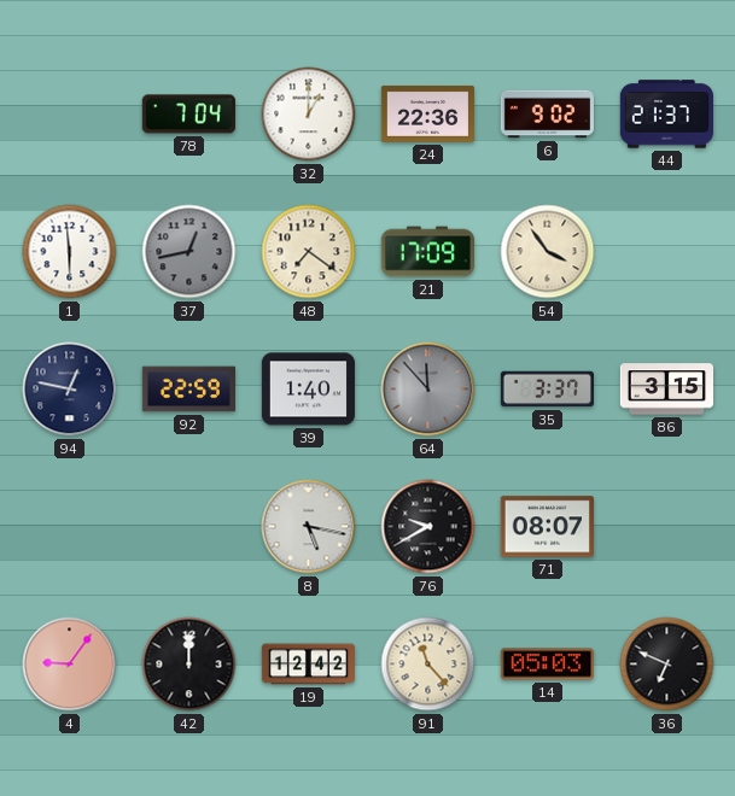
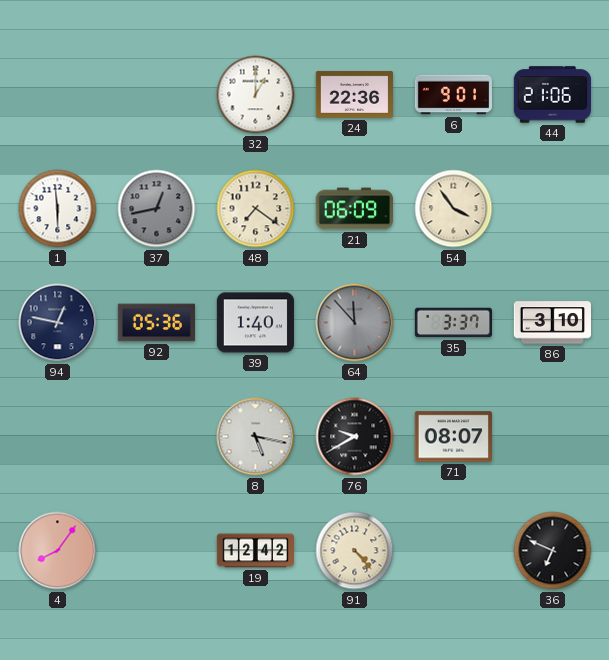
78: 7:04 -> none (188, 115)
6: 9:02 -> 9:01 (453, 95)
44: 21:37 -> 21:06 (552, 95)
21: 17:09 -> 06:09 (354, 209)
92: 22:59 -> 05:36 (156, 323)
86: 3:15 -> 3:10 (552, 323)
4: 9:06 -> 8:06 (58, 551)
42: 12:00 -> none (189, 665)
91: 11:23 -> 4:23 (355, 551)
14: 05:03 -> none (547, 665)
